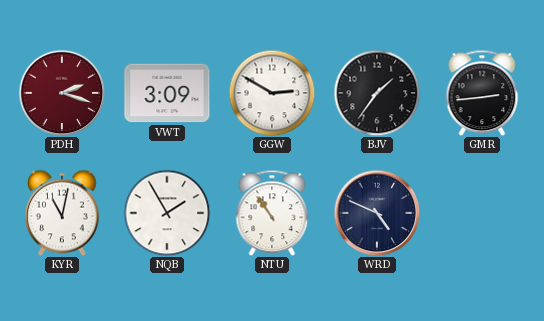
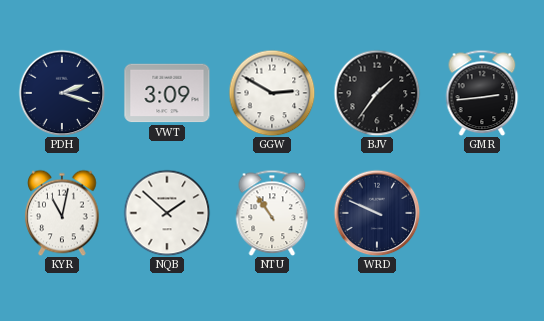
PDH dial: burgundy -> navy (62, 93)
NQB: 1:55 -> 1:52 (167, 213)
WRD: 4:49 -> 9:49 (377, 213)
